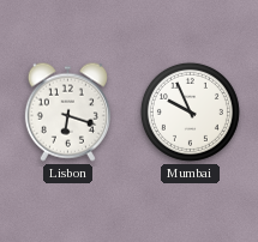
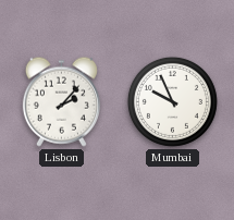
Lisbon: 6:18 -> 2:07 (61, 101)
